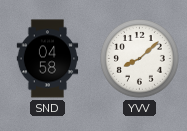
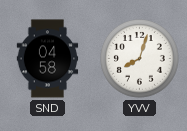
YVV: 8:08 -> 8:03 (140, 59)
